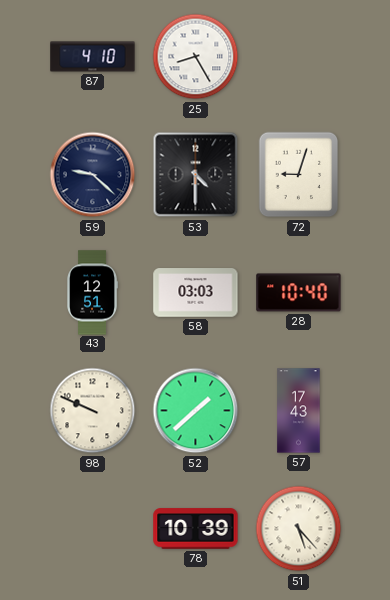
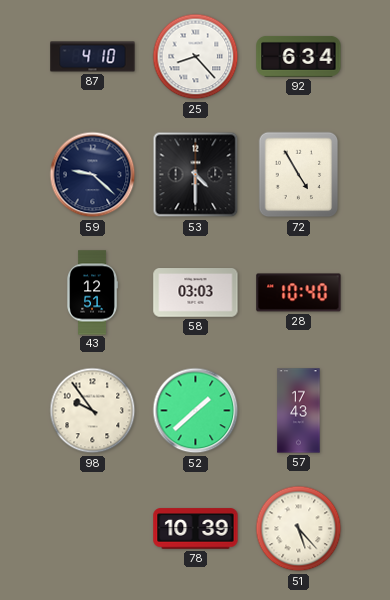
25: 8:25 -> 8:23 (196, 57)
92: none -> 6:34 (299, 56)
72: 9:03 -> 4:55 (299, 175)
98: 9:49 -> 9:54 (93, 411)
